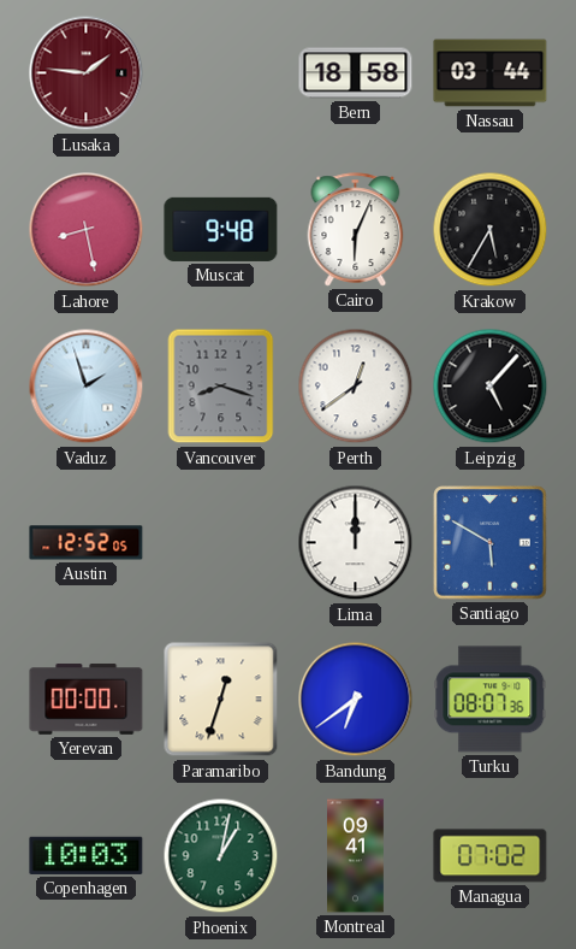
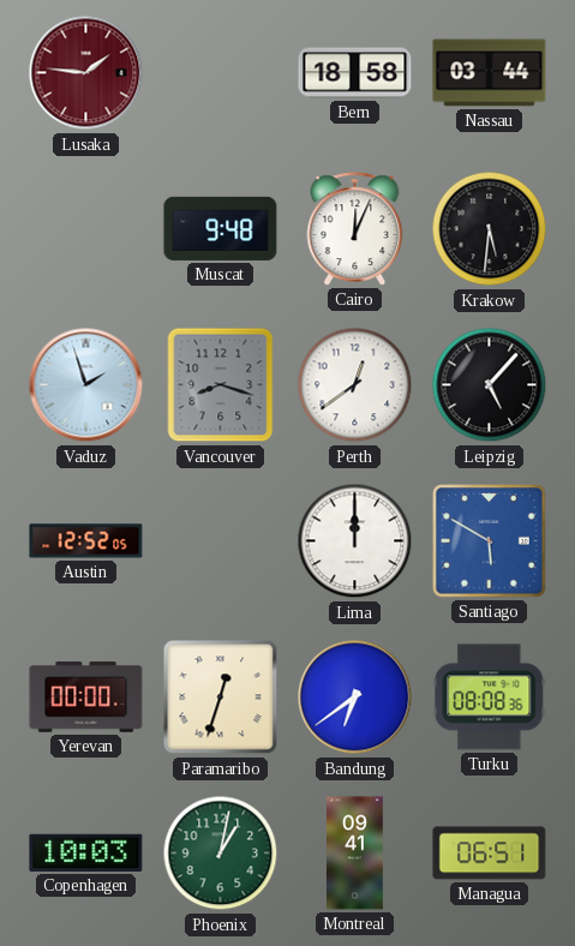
Lahore: 8:28 -> none (87, 230)
Cairo: 6:04 -> 12:04 (355, 229)
Krakow: 5:35 -> 5:31 (490, 229)
Turku: 08:07 -> 08:08 (490, 697)
Managua: 07:02 -> 06:51 (490, 854)
